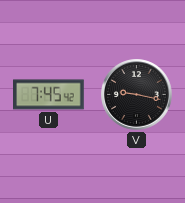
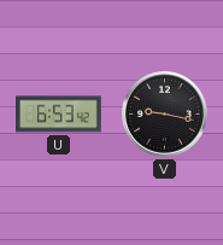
U: 7:45 -> 6:53 (59, 115)
